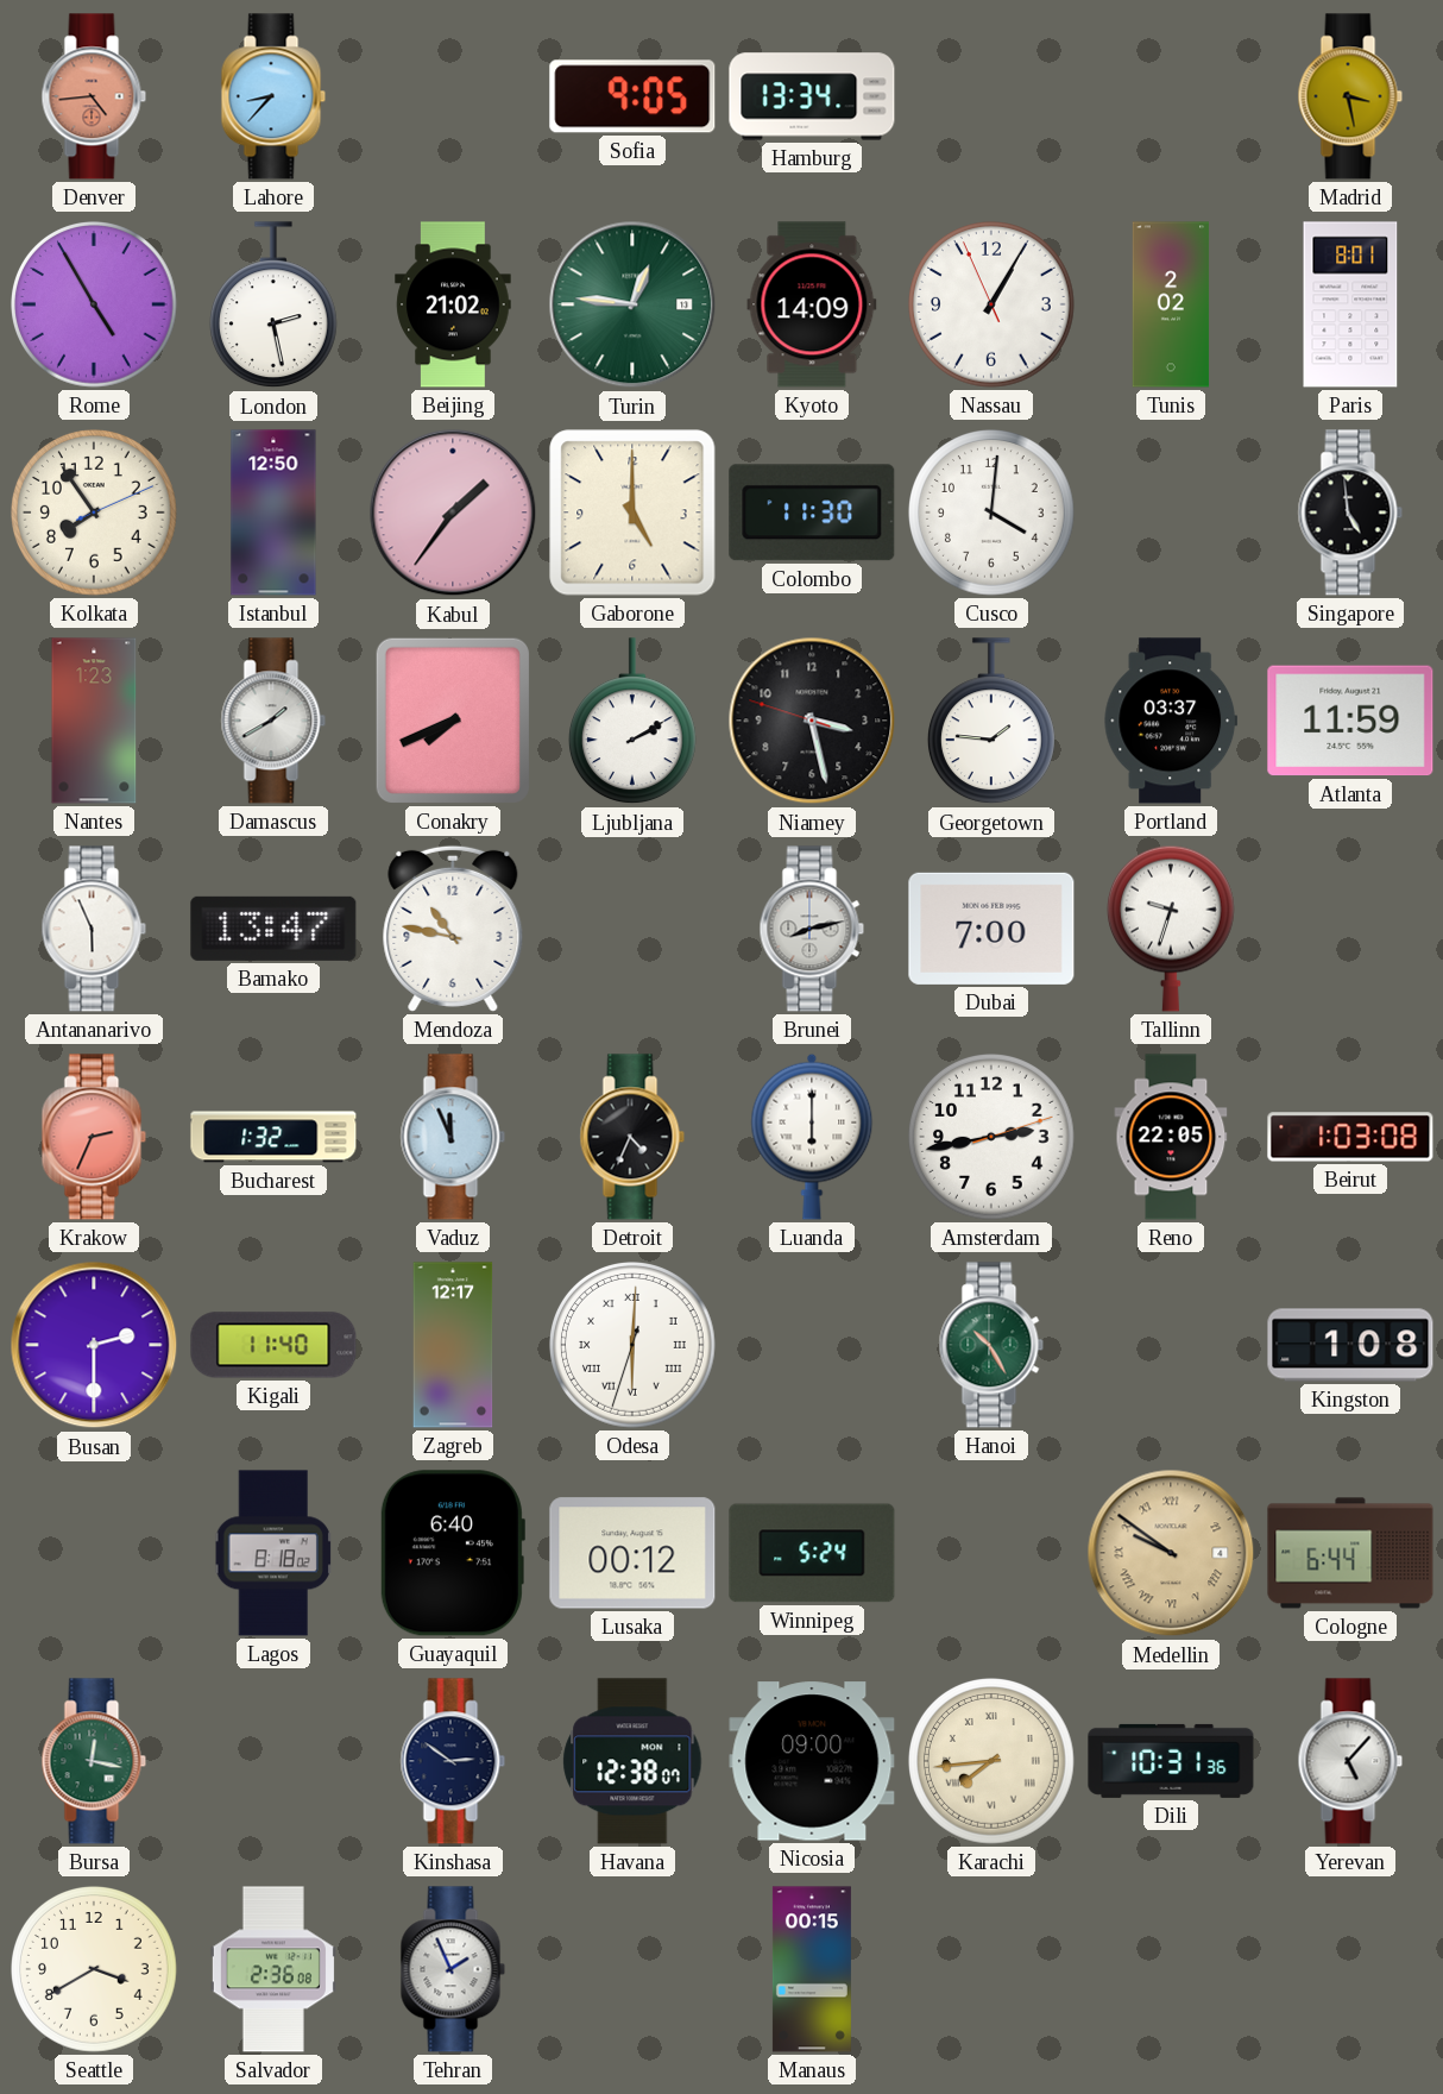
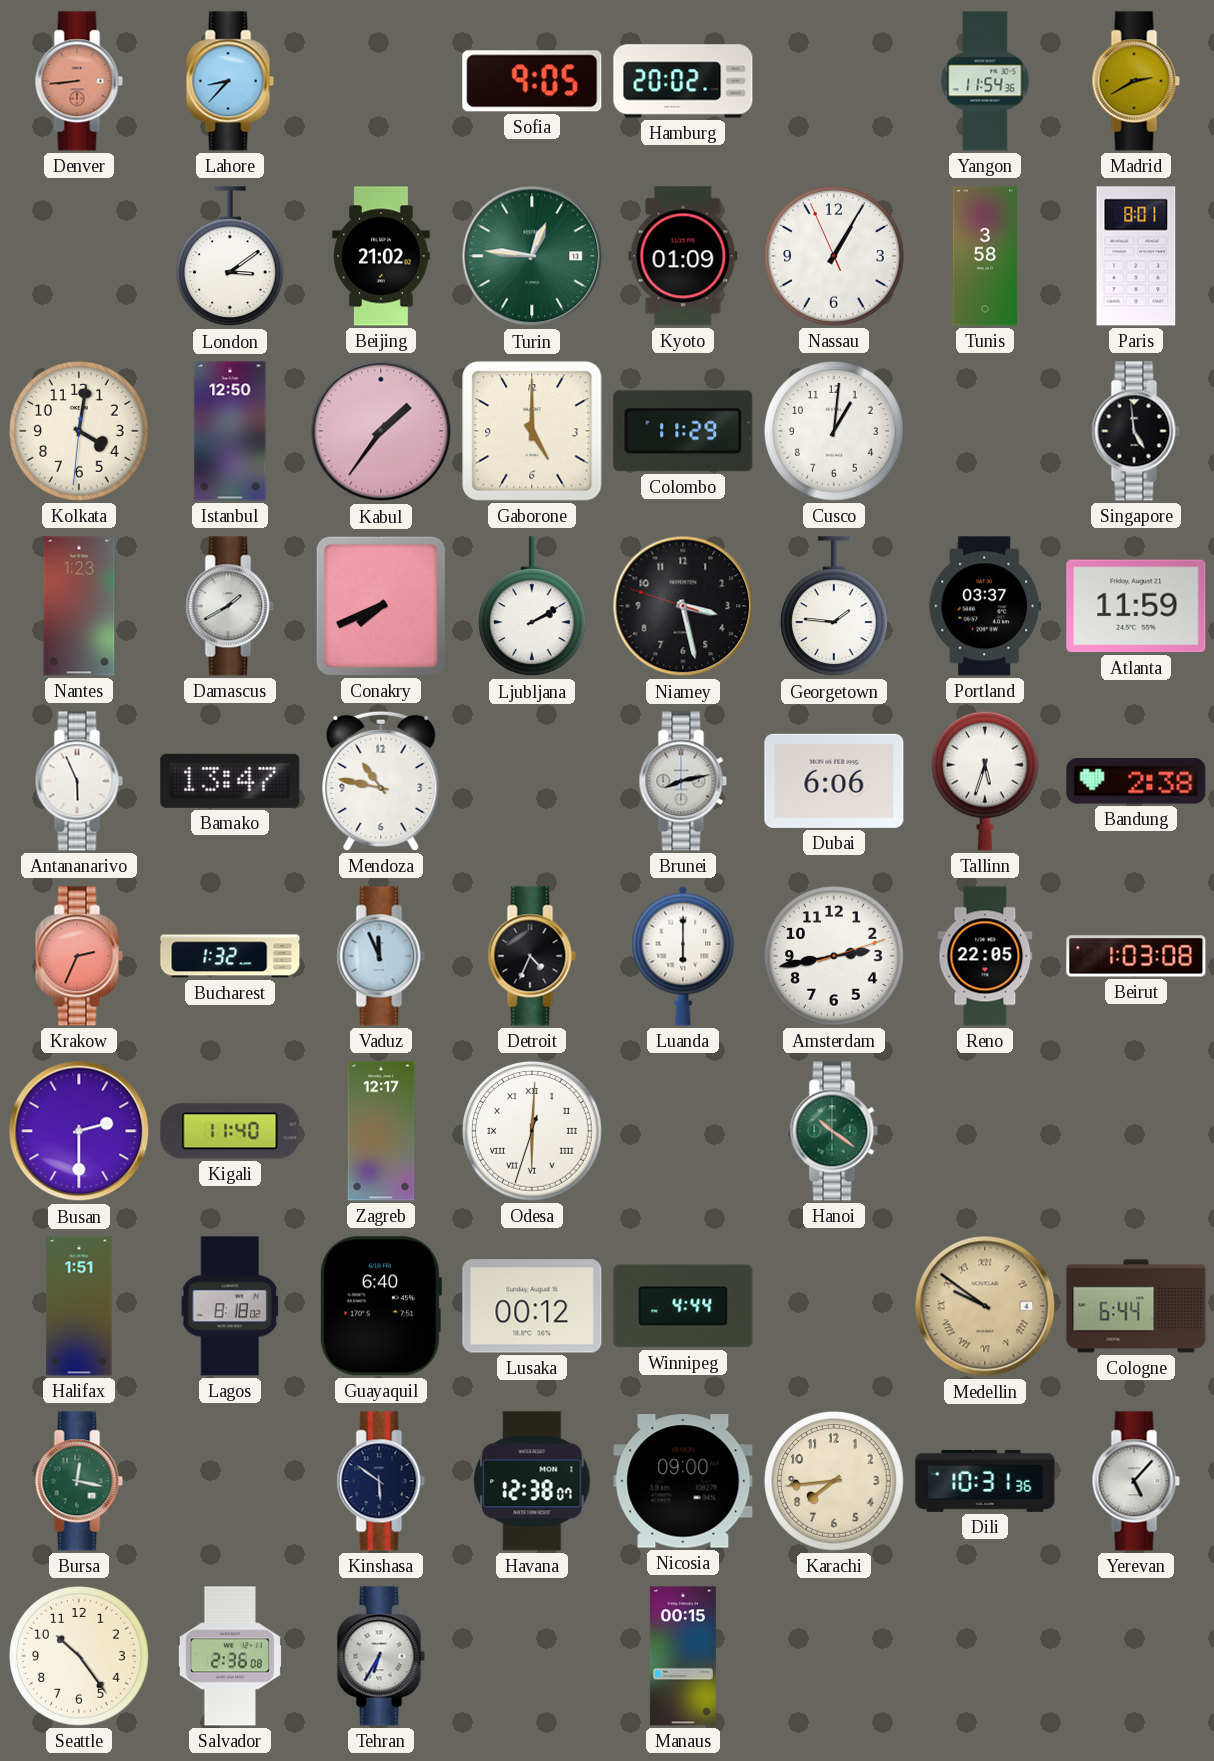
Denver: 4:44 -> 8:44 (79, 81)
Hamburg: 13:34 -> 20:02 (683, 81)
Yangon: none -> 11:54 (985, 81)
Madrid: 3:28 -> 2:40 (1136, 81)
Rome: 4:55 -> none (95, 306)
London: 2:28 -> 3:09 (230, 257)
Kyoto: 14:09 -> 01:09 (683, 256)
Tunis: 2:02 -> 3:58 (985, 256)
Kolkata: 7:54 -> 4:01 (80, 432)
Colombo: 11:30 -> 11:29 (683, 431)
Cusco: 4:01 -> 1:01 (835, 432)
Dubai: 7:00 -> 6:06 (834, 781)
Tallinn: 9:33 -> 5:33 (985, 781)
Bandung: none -> 2:38 (1136, 781)
Hanoi: 10:25 -> 10:21 (834, 1131)
Kingston: 1:08 -> none (1350, 1345)
Halifax: none -> 1:51 (79, 1306)
Winnipeg: 5:24 -> 4:44 (683, 1306)
Kinshasa: 2:51 -> 5:51 (381, 1481)
Karachi numerals: Roman -> Arabic (835, 1482)
Seattle: 3:40 -> 10:24 (80, 1657)
Tehran: 1:56 -> 6:35 (381, 1656)
